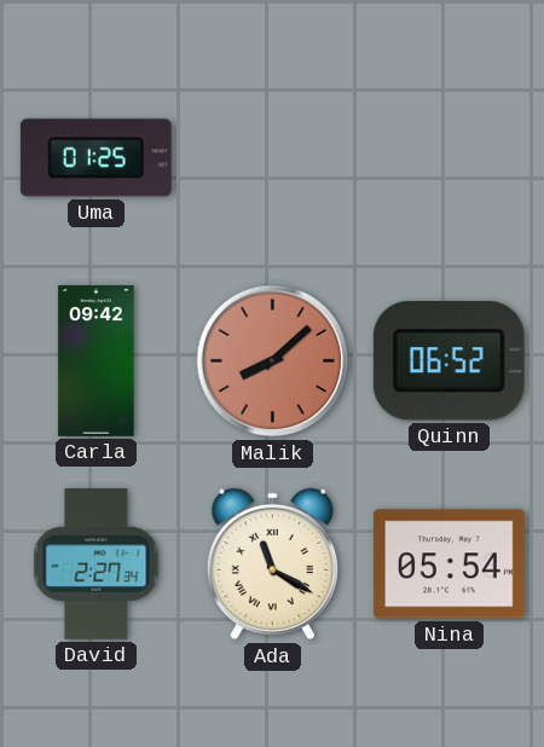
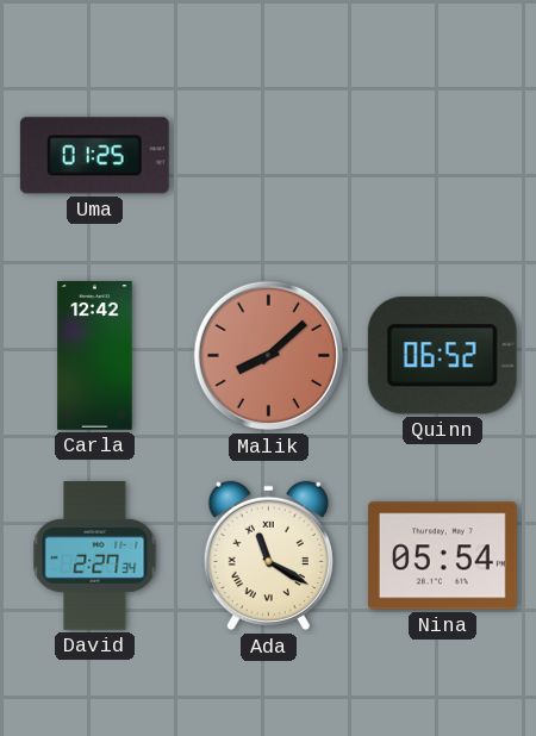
Carla: 09:42 -> 12:42 (95, 356)
